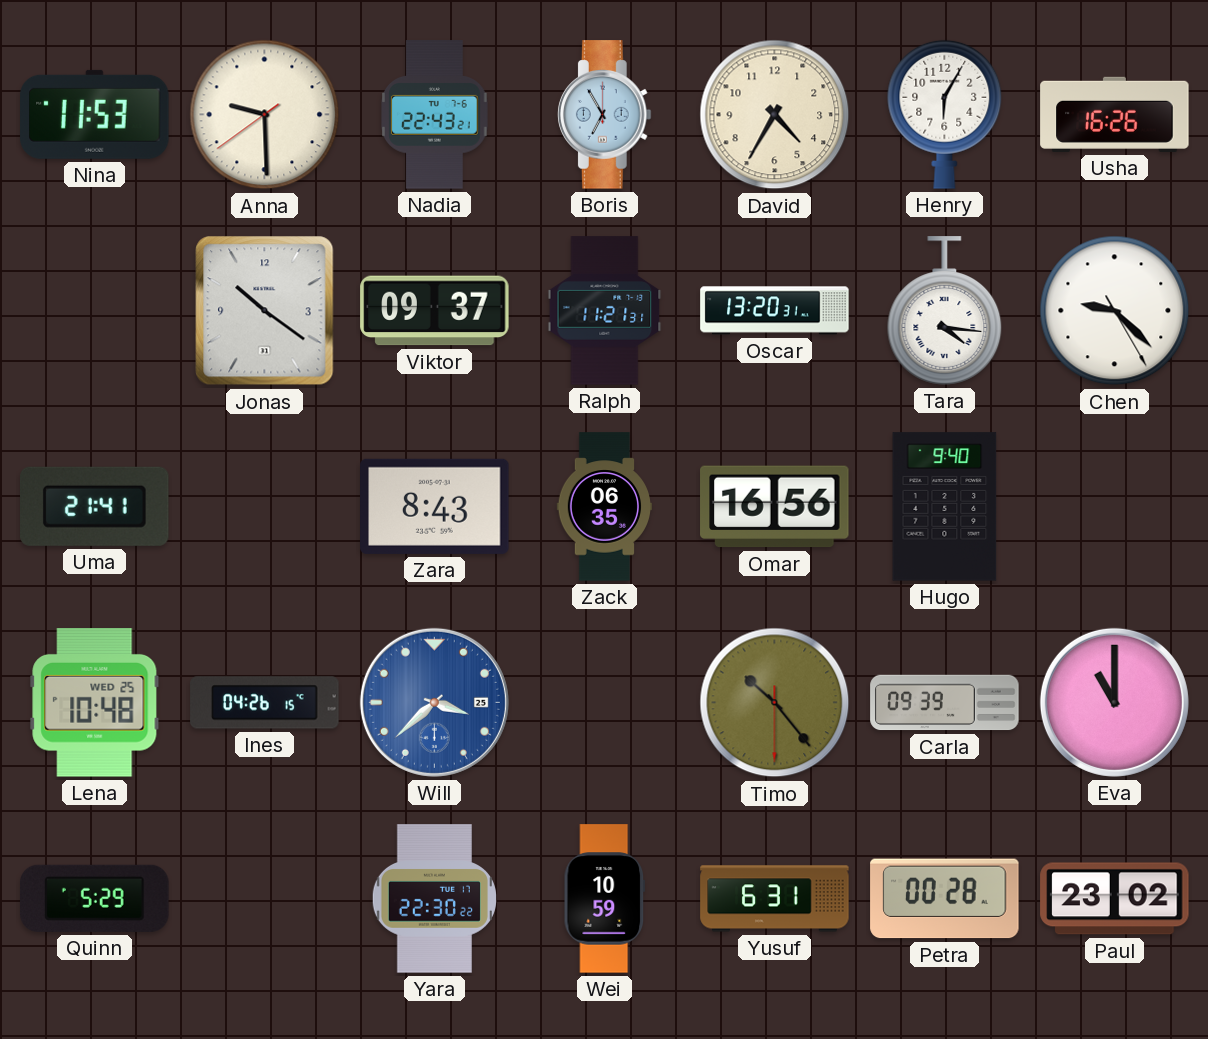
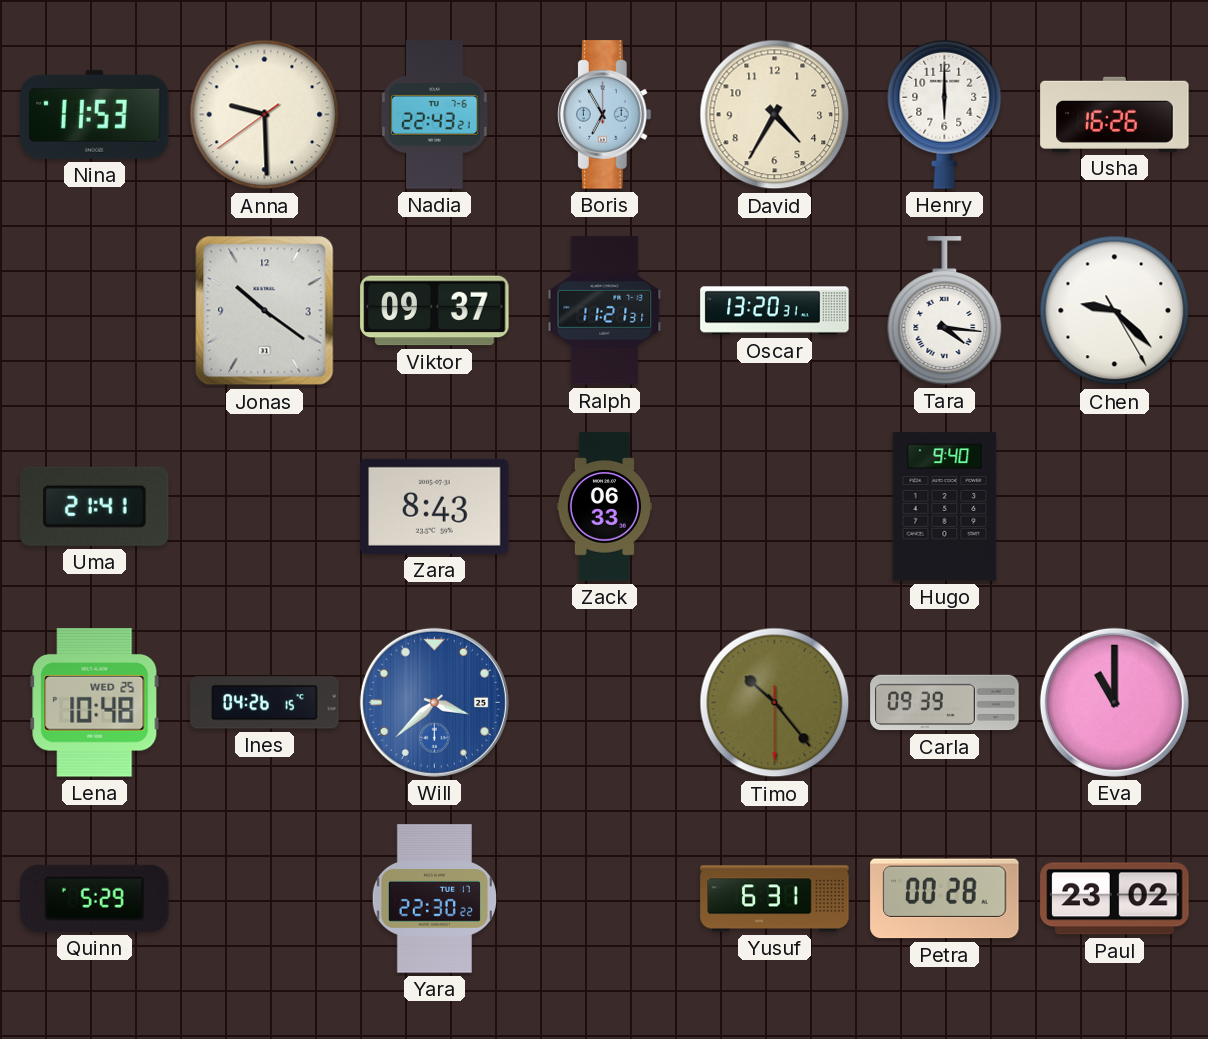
Henry: 6:05 -> 6:00 (945, 114)
Zack: 06:35 -> 06:33 (604, 507)
Omar: 16:56 -> none (775, 507)
Wei: 10:59 -> none (605, 899)
